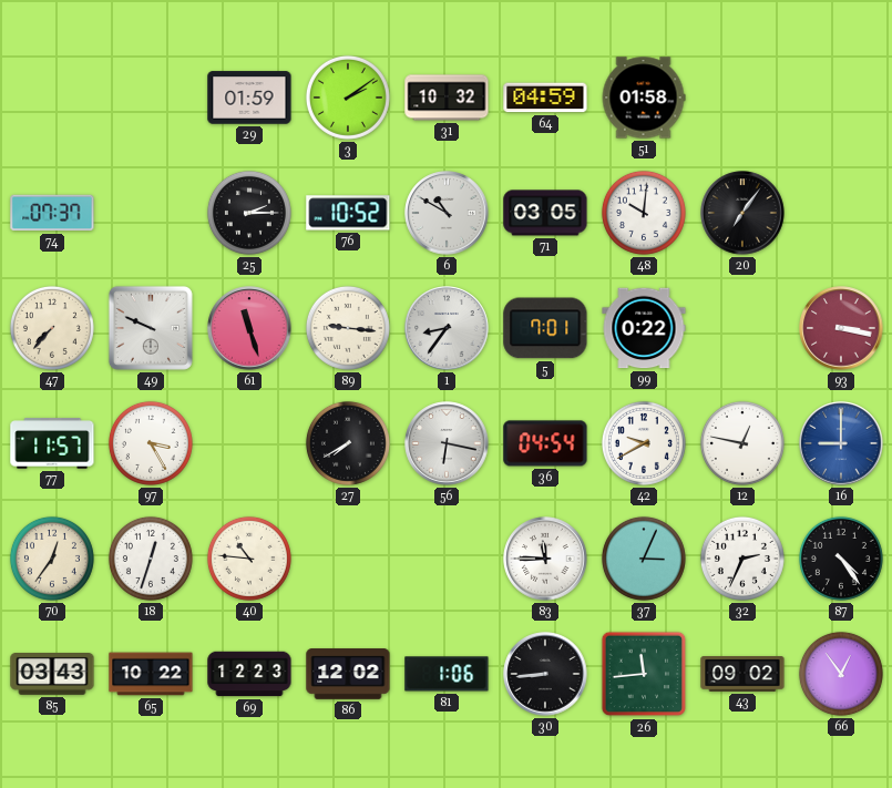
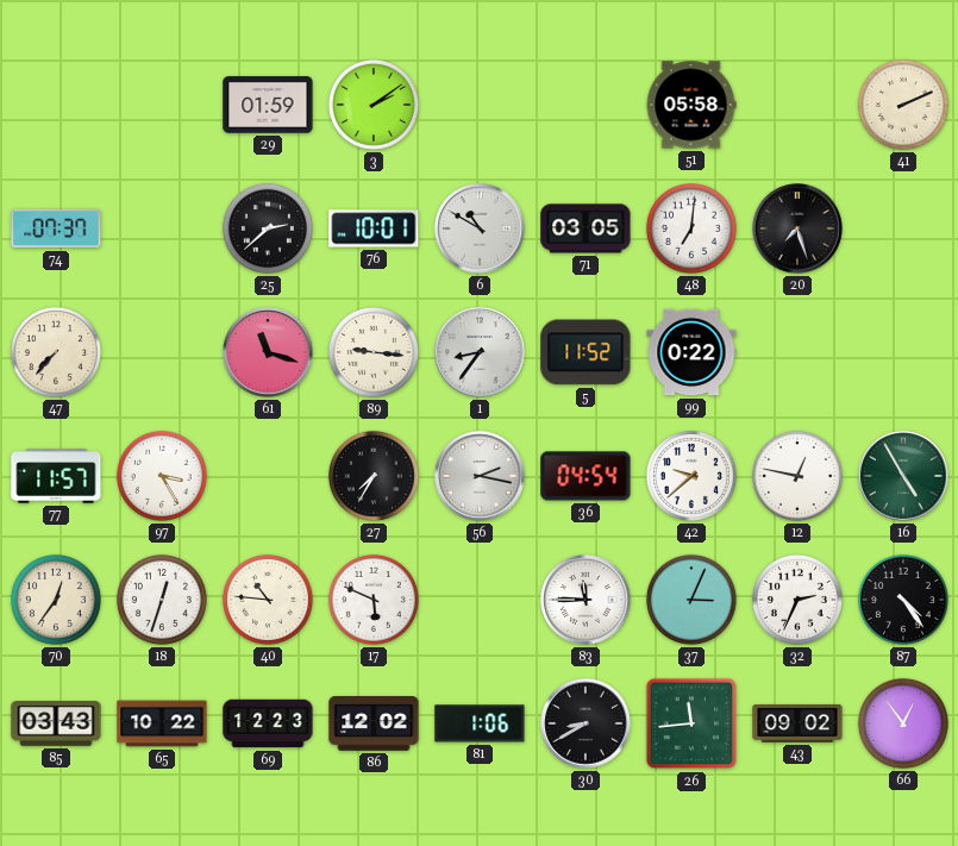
31: 10:32 -> none (447, 98)
64: 04:59 -> none (545, 98)
51: 01:58 -> 05:58 (691, 105)
41: none -> 2:11 (903, 105)
25: 2:15 -> 2:38 (268, 228)
76: 10:52 -> 10:01 (374, 228)
48: 10:01 -> 7:01 (691, 228)
20: 7:06 -> 7:27 (797, 228)
49: 9:49 -> none (151, 328)
61: 11:27 -> 11:18 (268, 352)
5: 7:01 -> 11:52 (586, 352)
93: 3:17 -> none (841, 328)
27: 7:40 -> 7:35 (374, 476)
56: 6:17 -> 2:17 (480, 476)
42: 9:40 -> 9:38 (691, 476)
16: 9:00 -> 4:55 (903, 476)
16 dial: blue -> green (903, 476)
17: none -> 5:49 (374, 600)
30: 8:44 -> 8:40 (586, 723)
